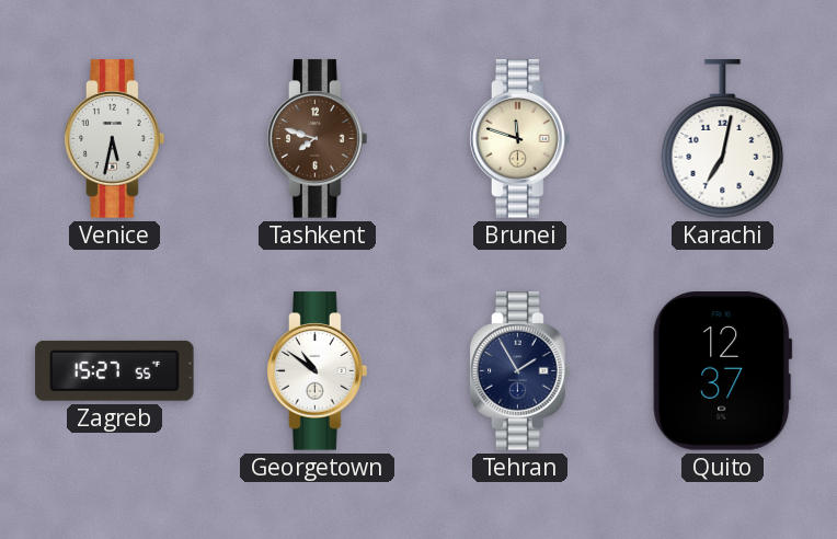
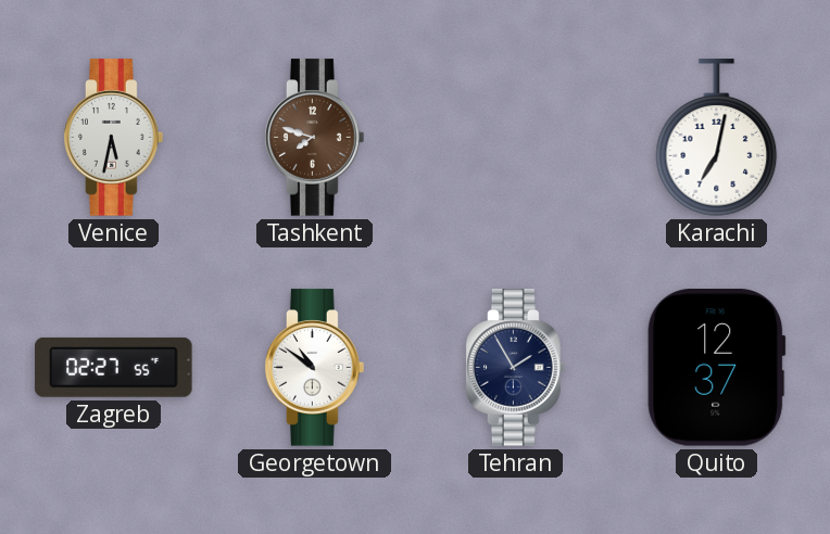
Brunei: 11:48 -> none (520, 139)
Zagreb: 15:27 -> 02:27 (114, 367)
